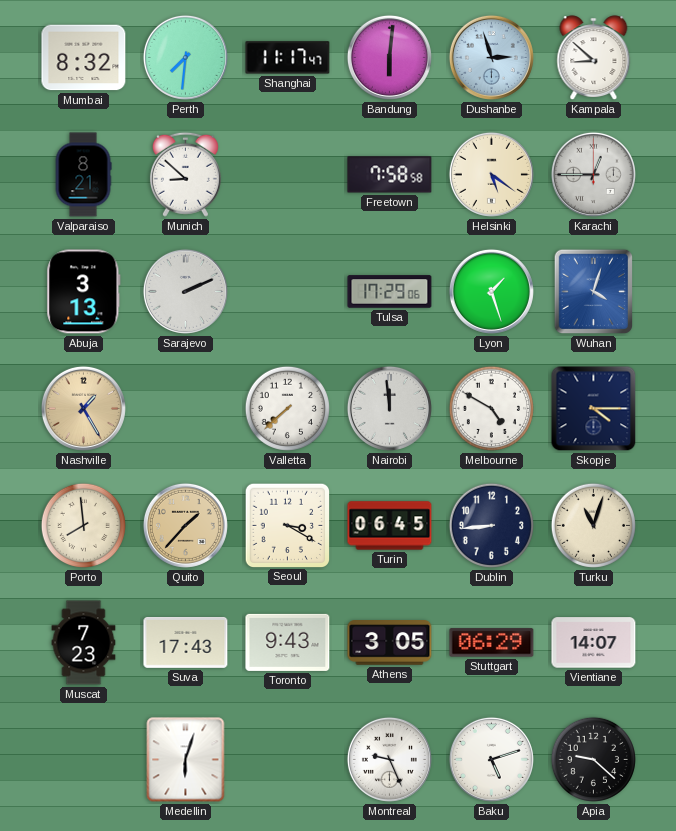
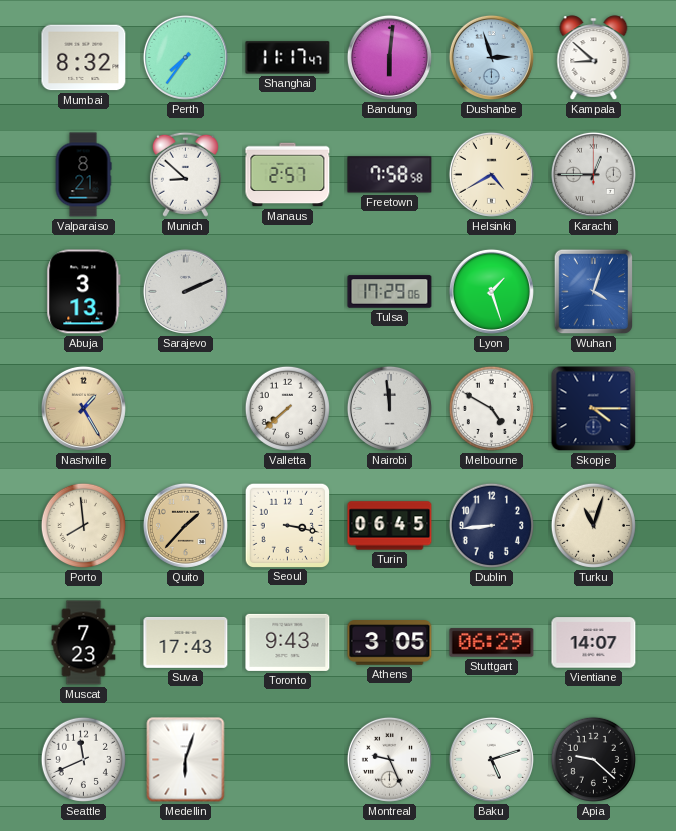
Perth: 7:31 -> 7:36 (185, 57)
Manaus: none -> 2:57 (288, 175)
Helsinki: 5:21 -> 4:40 (491, 174)
Seoul: 3:20 -> 3:17 (287, 525)
Seattle: none -> 11:41 (83, 759)
